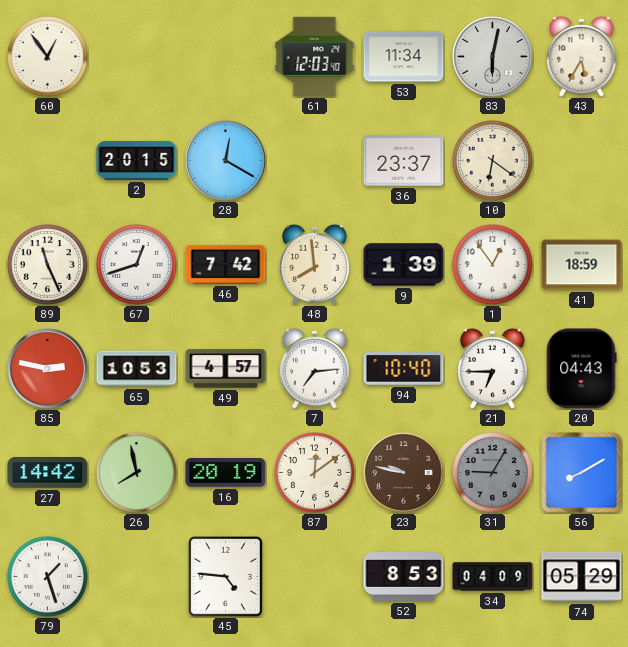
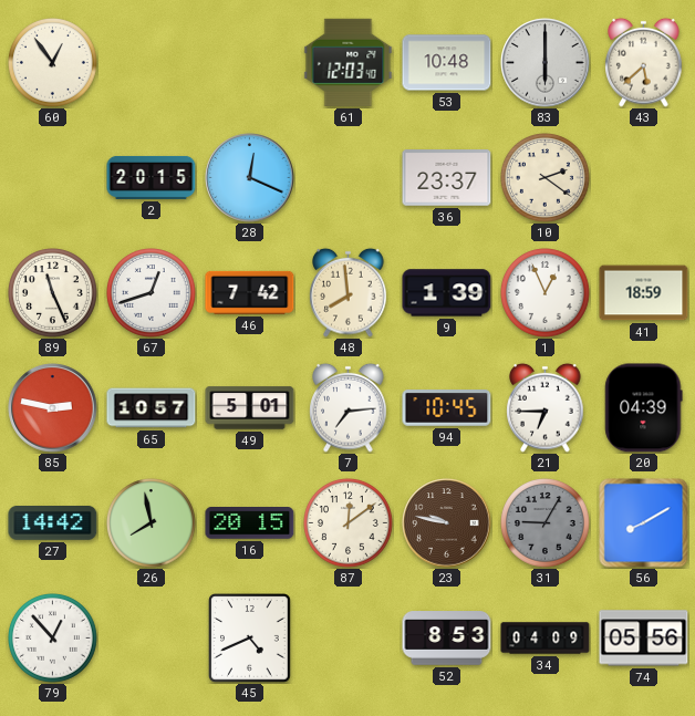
53: 11:34 -> 10:48 (447, 63)
83: 6:02 -> 6:00 (546, 63)
43: 5:35 -> 5:38 (644, 62)
28: 12:20 -> 12:19 (250, 178)
10: 6:21 -> 2:21 (546, 178)
1: 12:54 -> 12:56 (546, 293)
65: 10:53 -> 10:57 (152, 408)
49: 4:57 -> 5:01 (250, 408)
94: 10:40 -> 10:45 (447, 408)
20: 04:43 -> 04:39 (644, 408)
16: 20:19 -> 20:15 (250, 523)
79: 1:27 -> 12:53 (53, 639)
45: 4:46 -> 4:41 (250, 639)
74: 05:29 -> 05:56 (644, 639)
